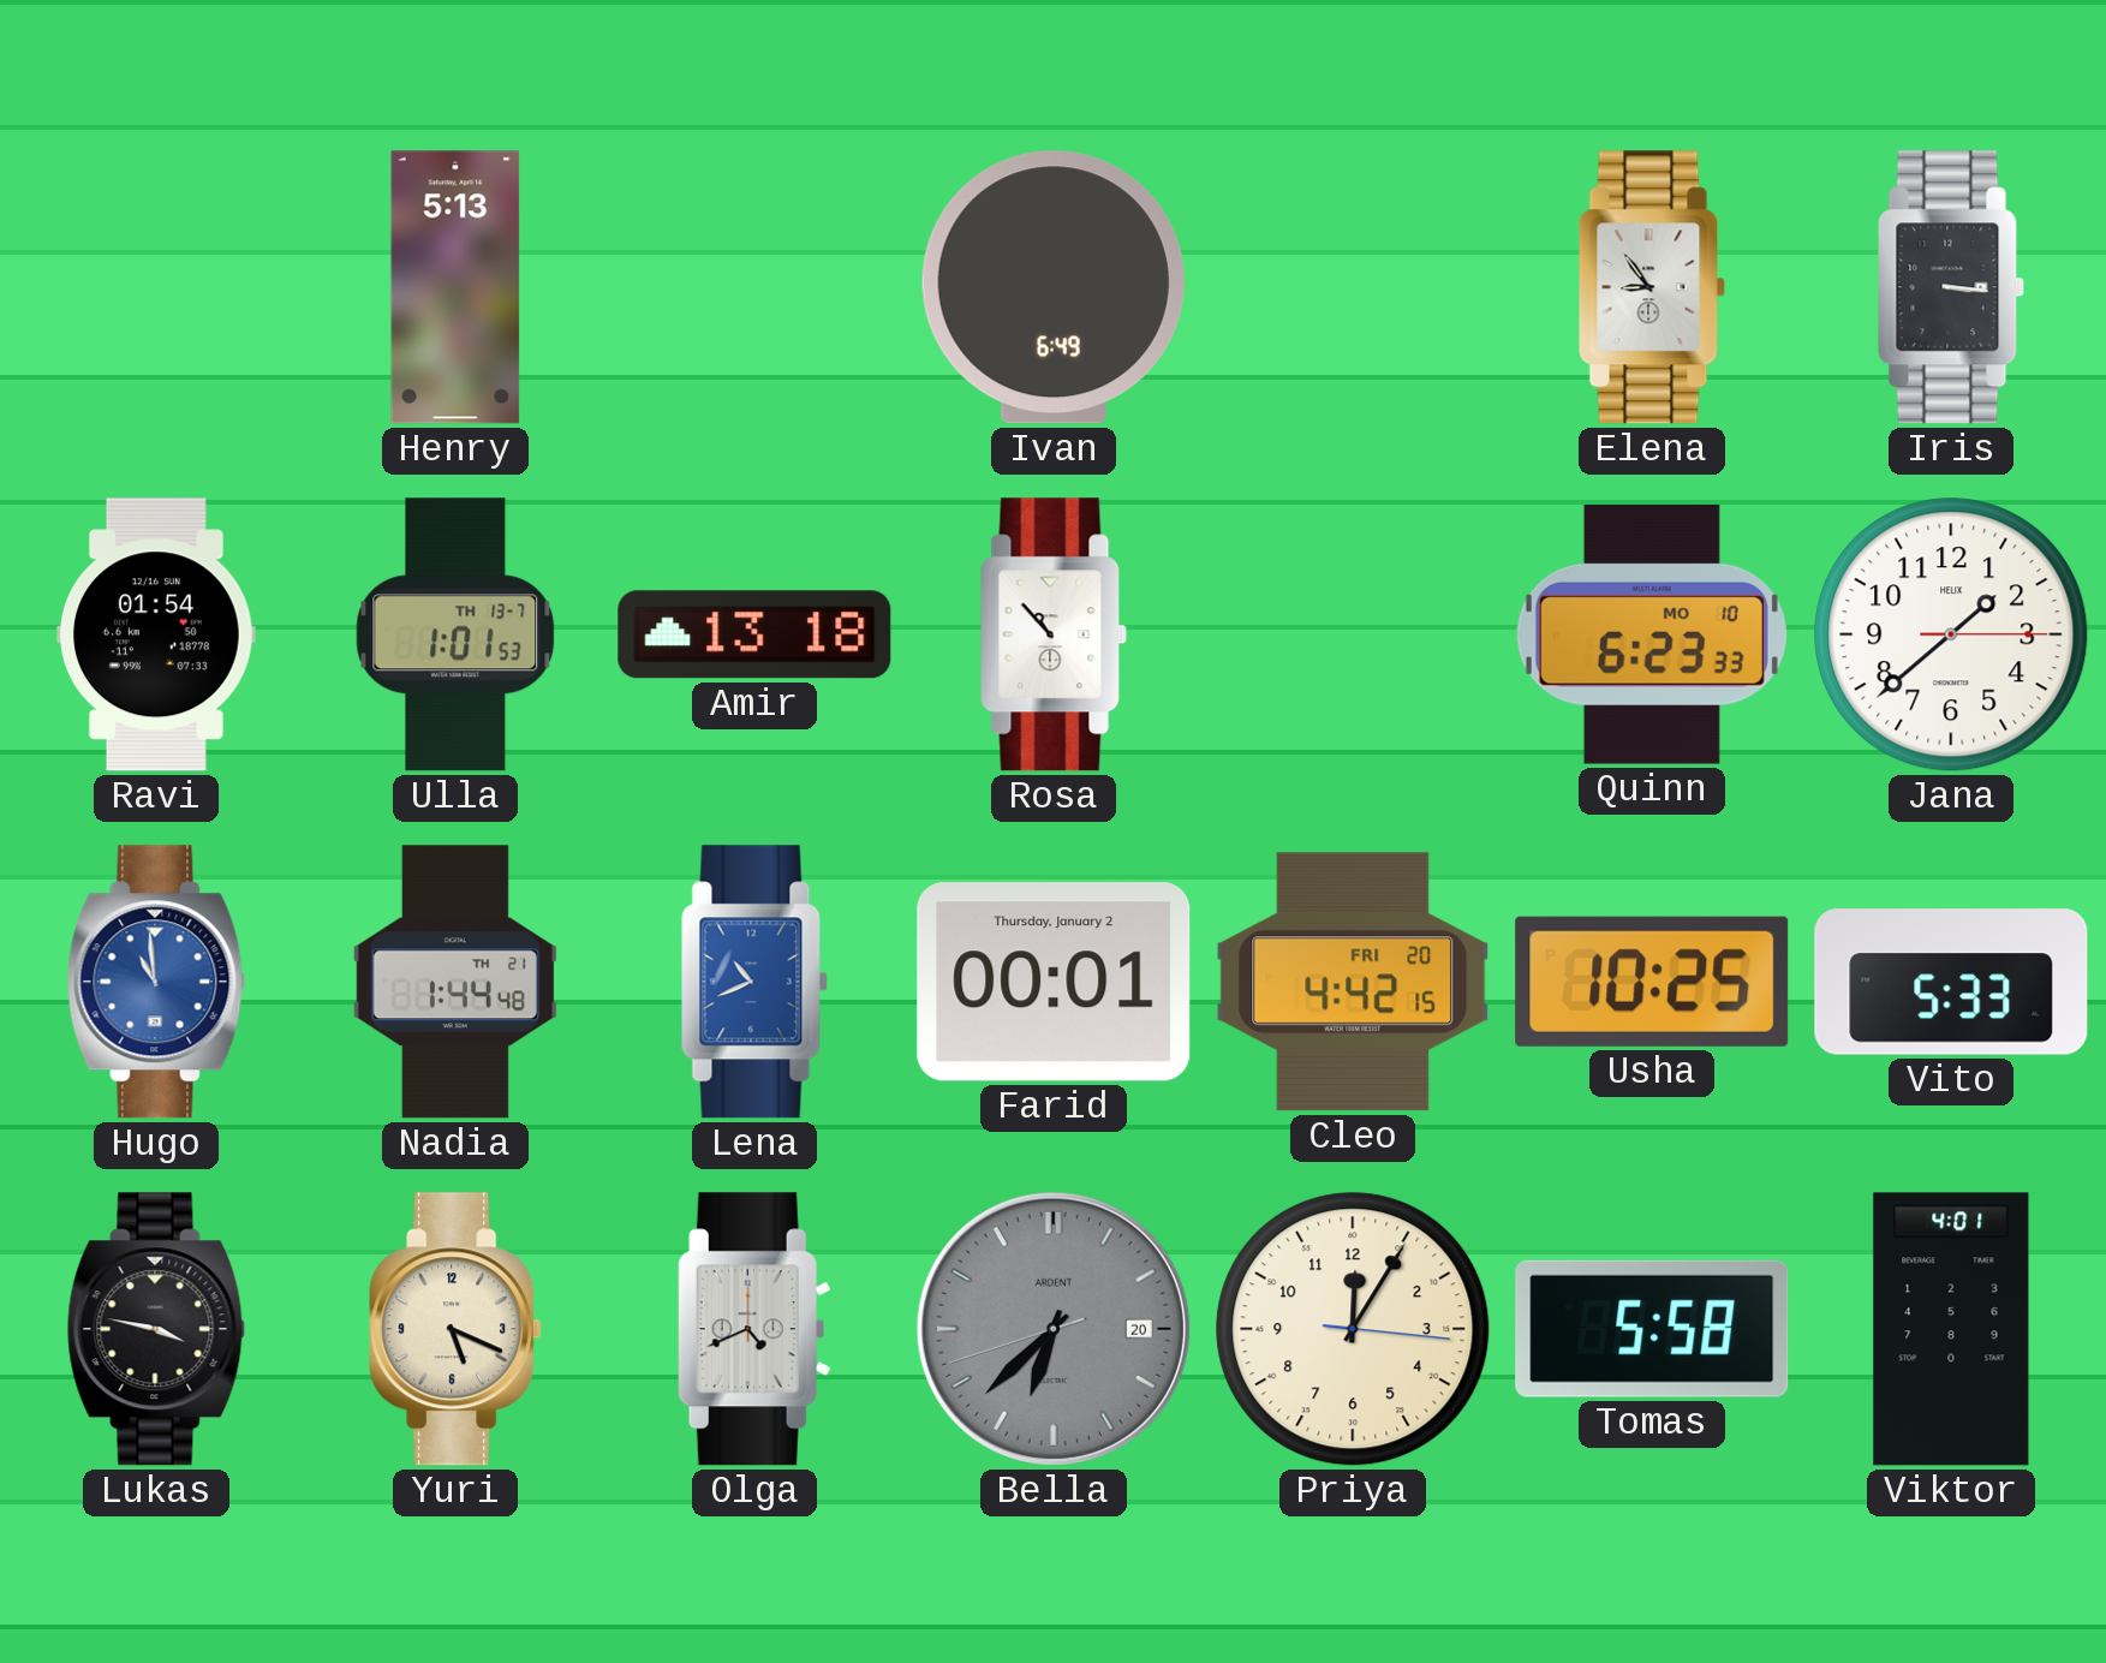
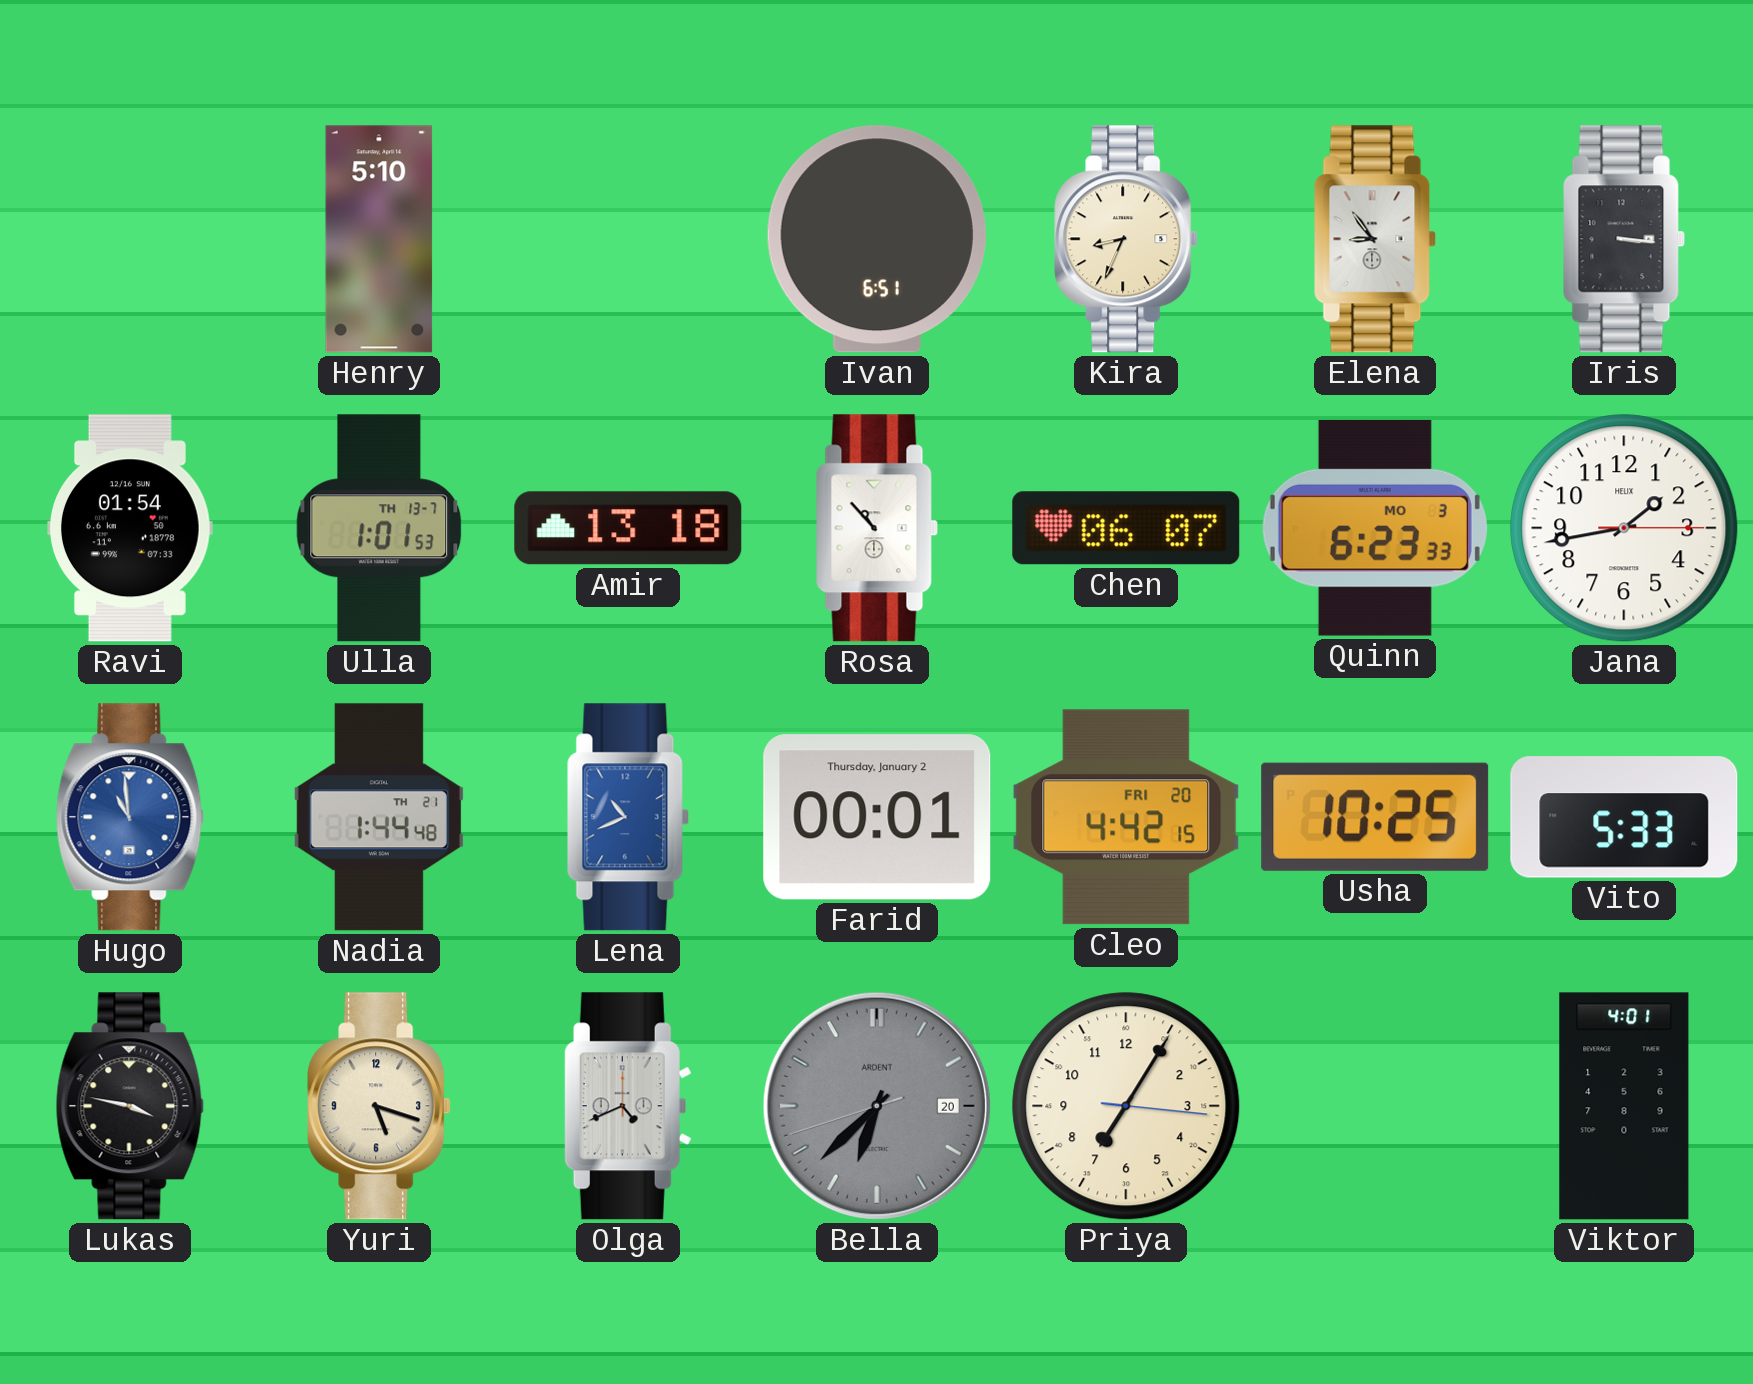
Henry: 5:13 -> 5:10 (379, 239)
Ivan: 6:49 -> 6:51 (877, 239)
Kira: none -> 8:34 (1126, 239)
Chen: none -> 06:07 (1126, 528)
Quinn date: MO 10 -> MO 3 (1375, 528)
Jana: 1:38 -> 1:43 (1624, 528)
Yuri: 5:19 -> 5:18 (379, 1106)
Priya: 12:05 -> 7:05 (1126, 1106)
Tomas: 5:58 -> none (1652, 1329)
